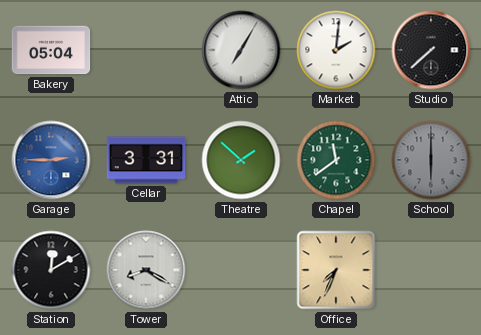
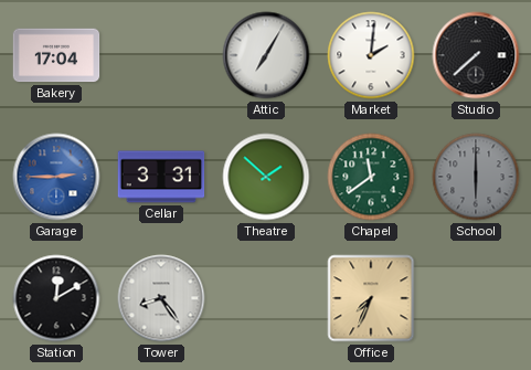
Bakery: 05:04 -> 17:04 (56, 55)
Tower: 8:20 -> 8:24 (161, 298)
